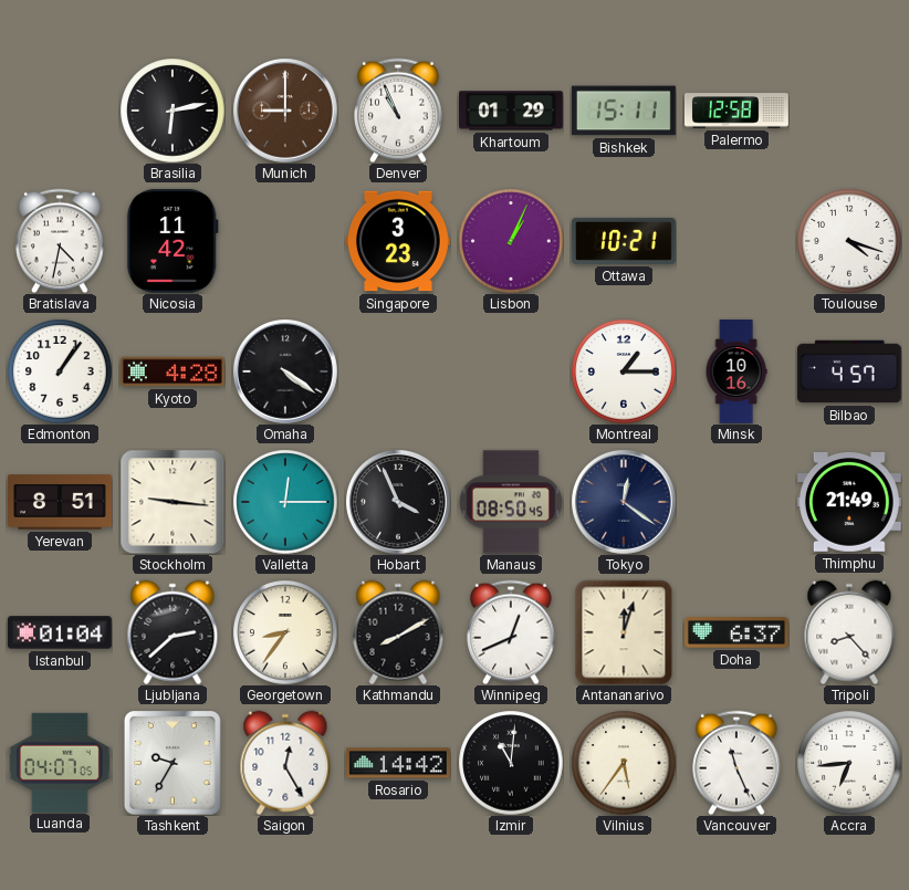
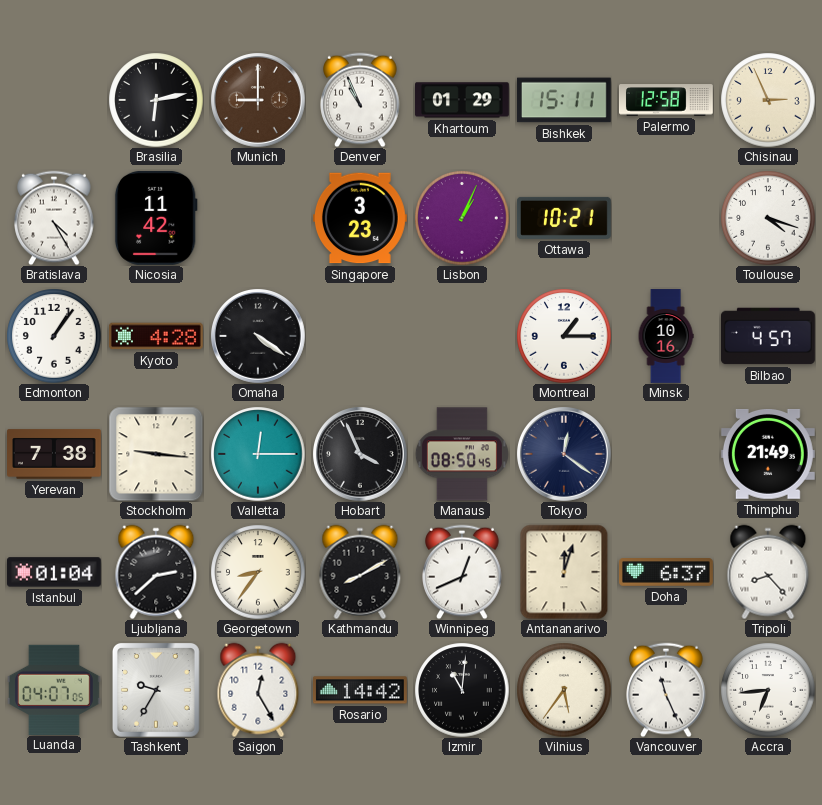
Chisinau: none -> 2:56 (768, 100)
Bratislava: 4:32 -> 4:25 (54, 218)
Yerevan: 8:51 -> 7:38 (55, 454)
